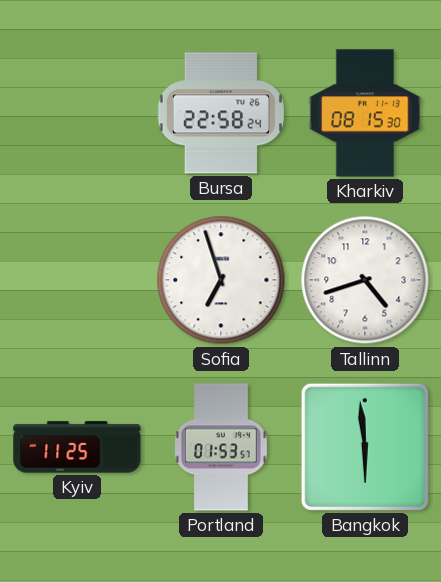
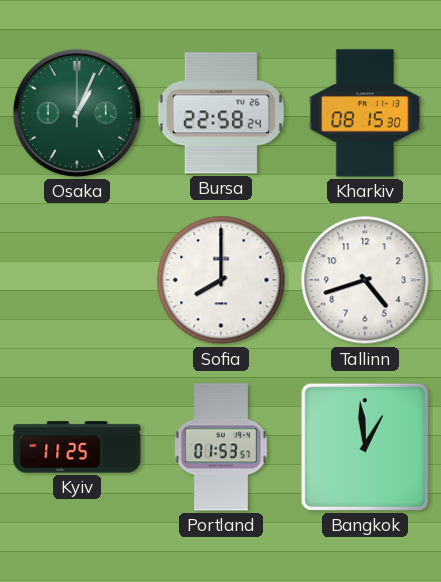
Osaka: none -> 1:04 (77, 113)
Sofia: 6:57 -> 8:00 (221, 280)
Bangkok: 5:59 -> 12:59 (365, 447)
